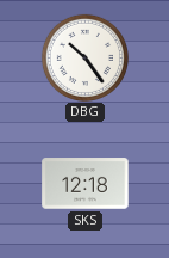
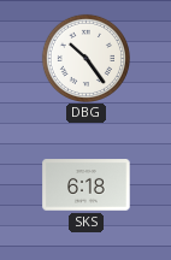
SKS: 12:18 -> 6:18 (87, 185)
